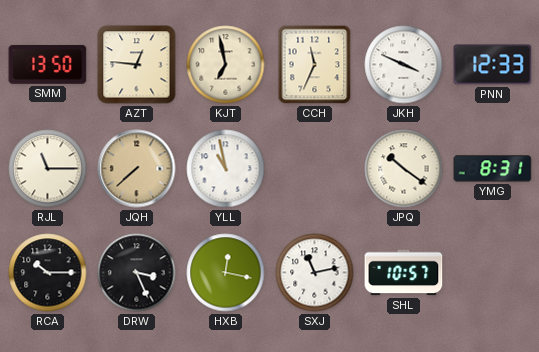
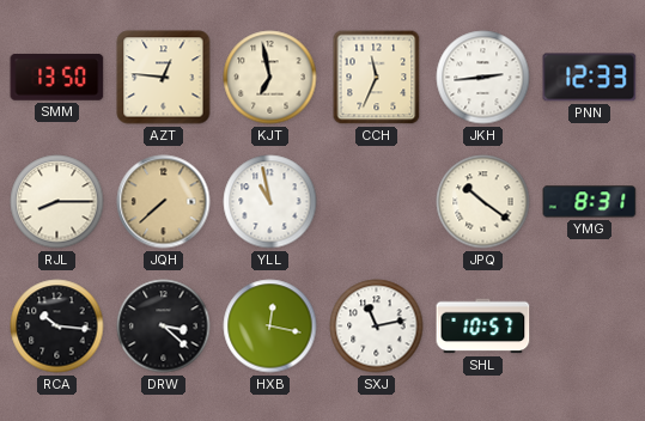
JKH: 3:49 -> 2:44 (483, 78)
RJL: 11:15 -> 8:15 (57, 202)
RCA: 10:15 -> 10:16 (57, 327)
DRW: 3:26 -> 3:22 (164, 327)
